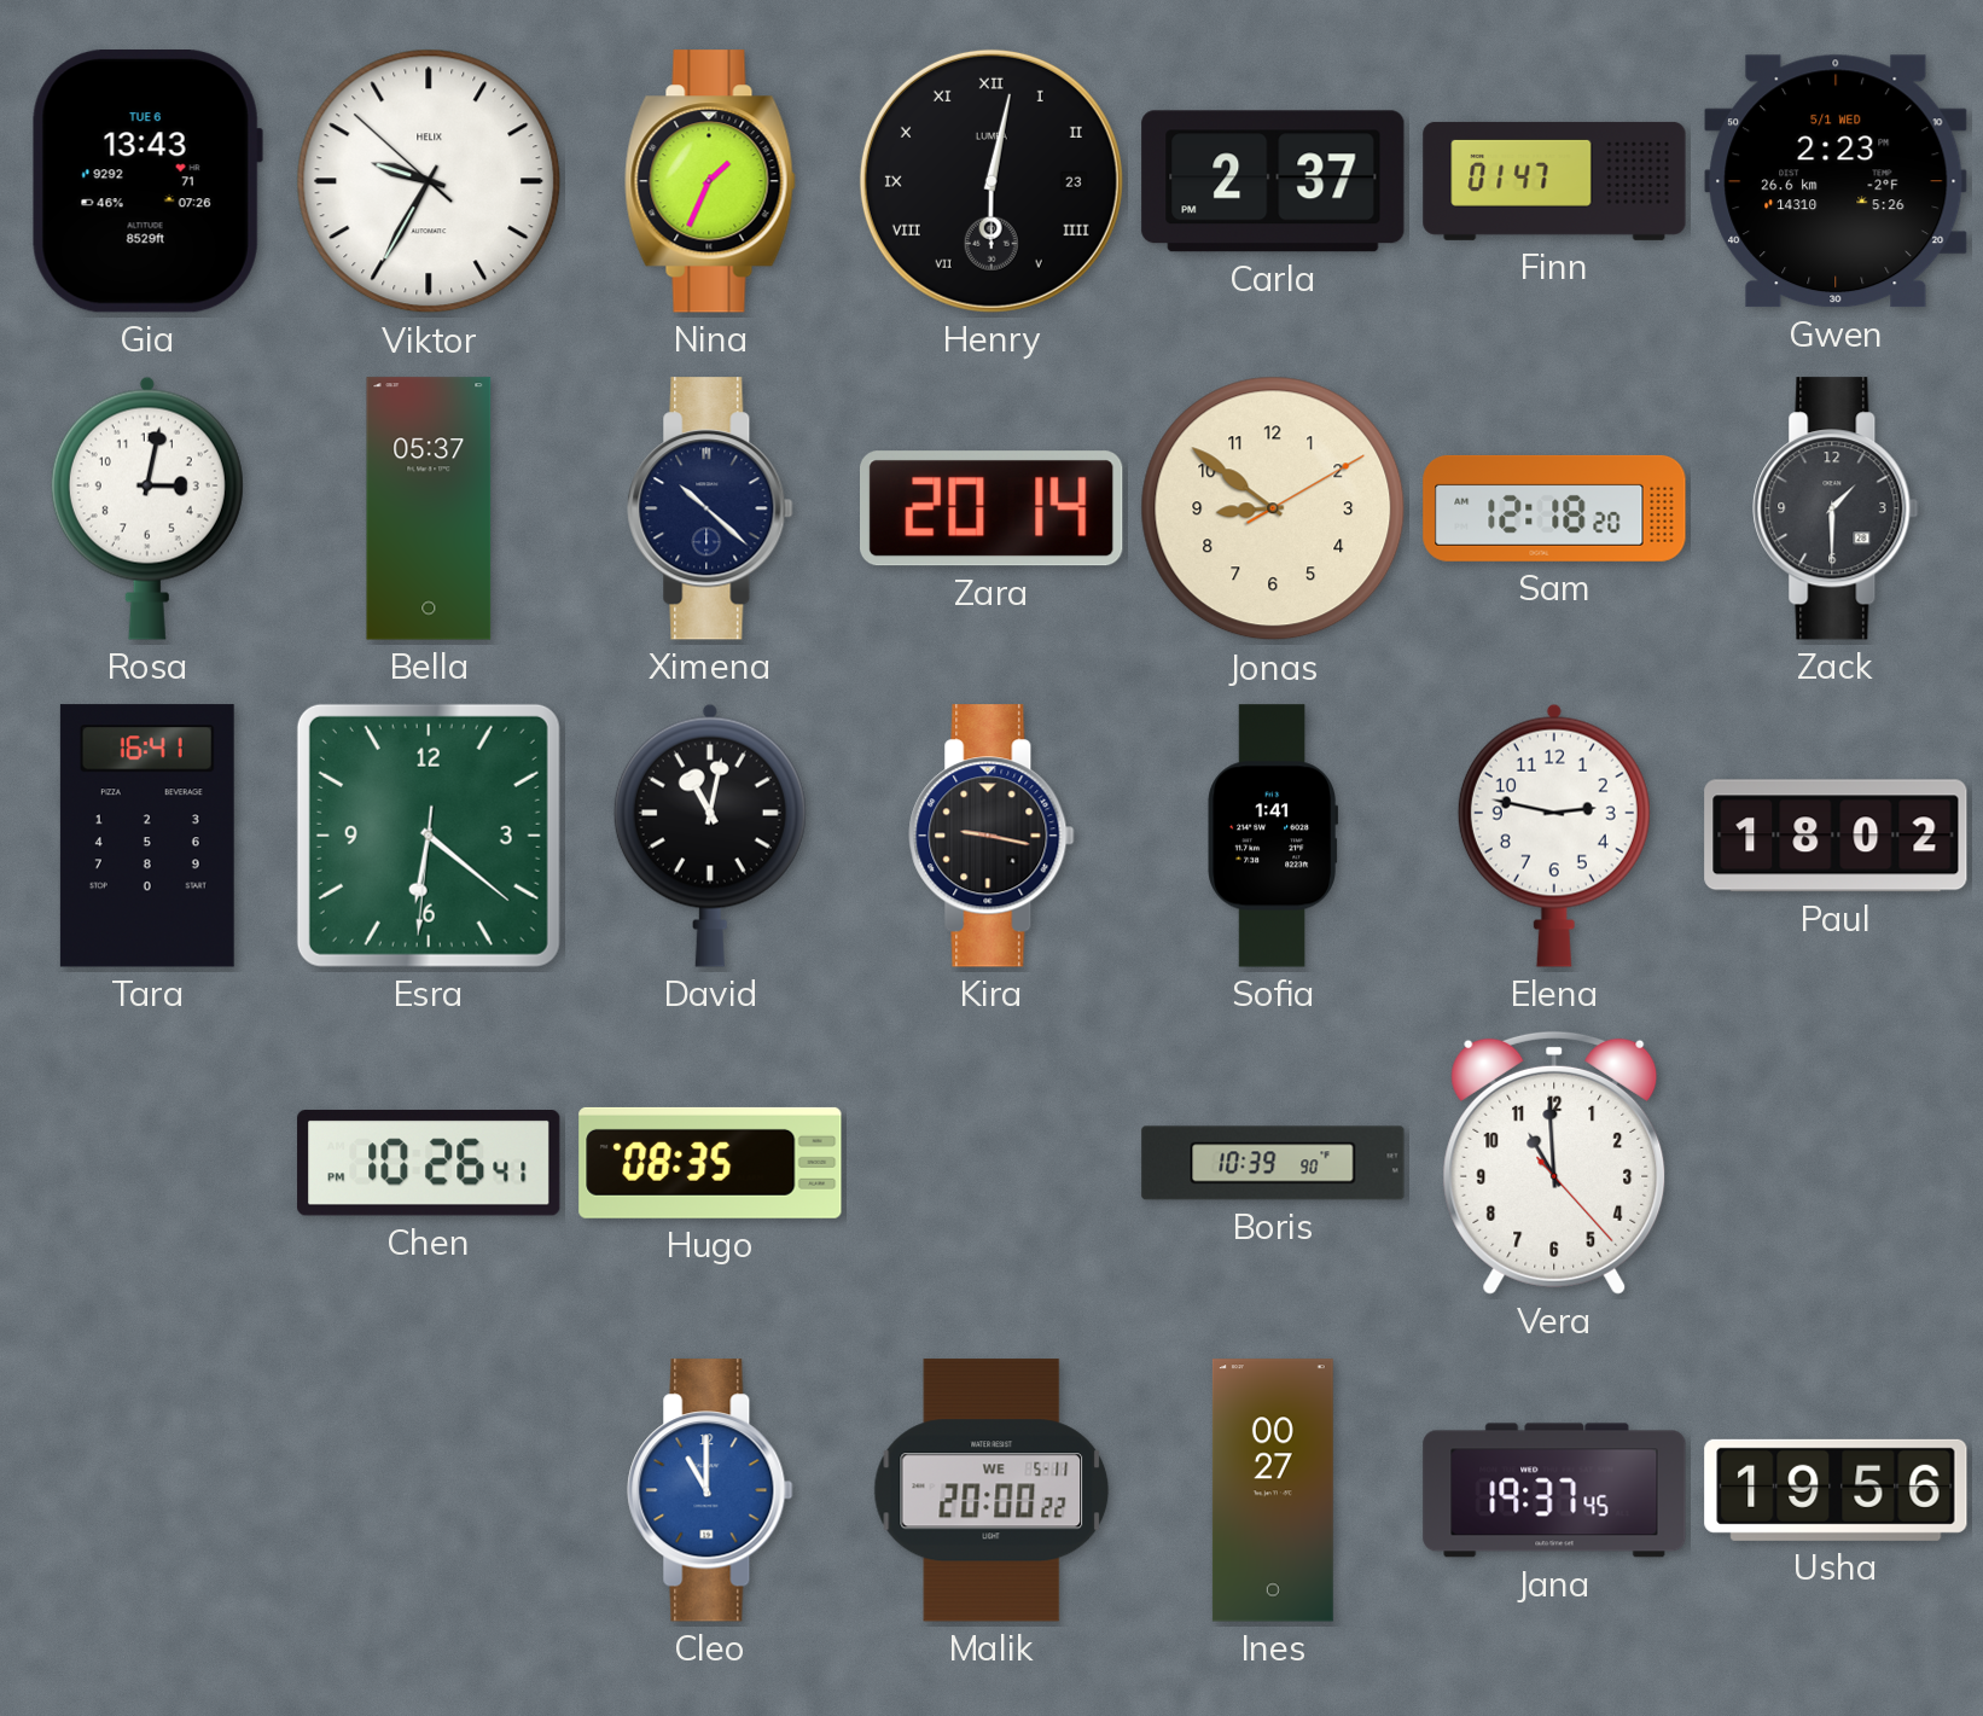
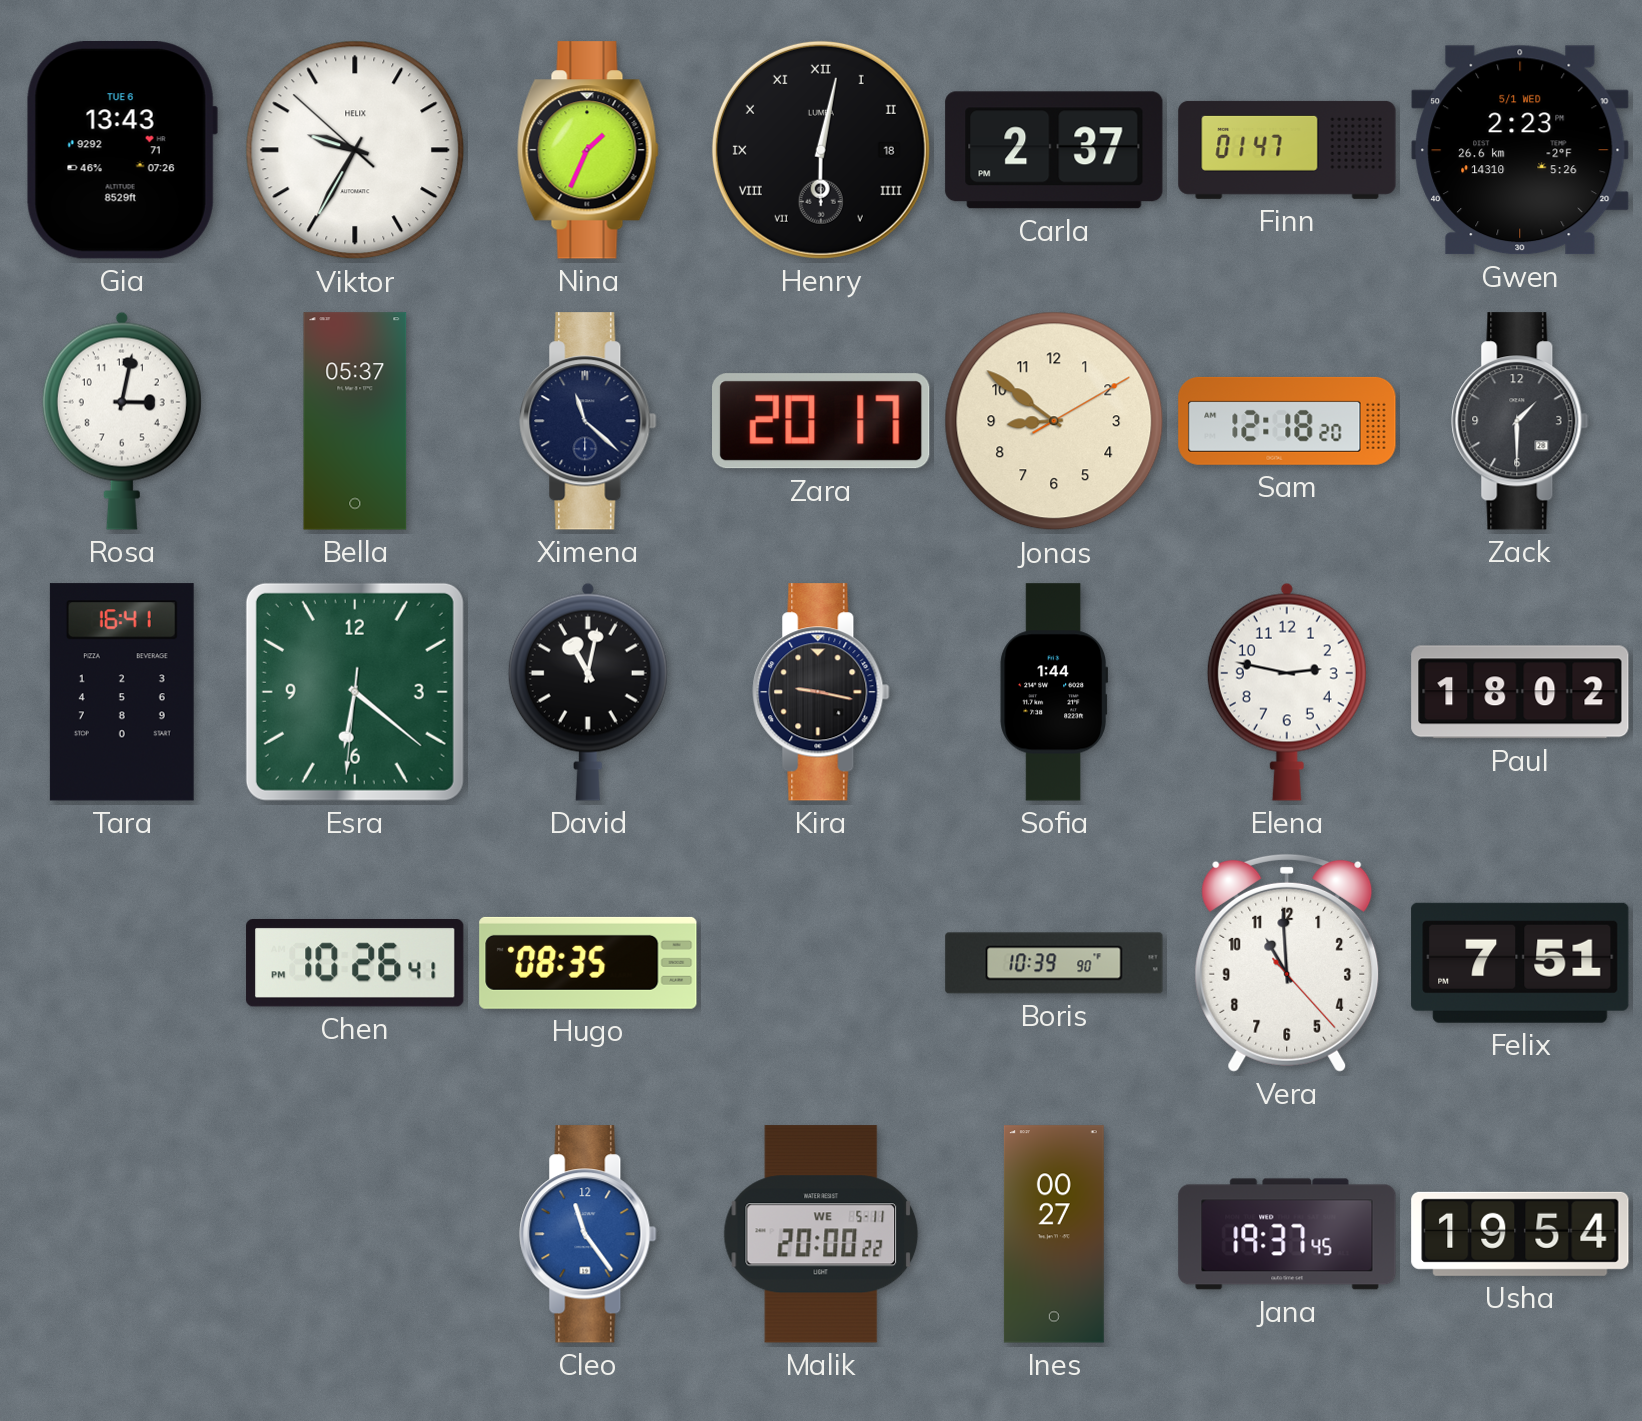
Henry date: 23 -> 18 (821, 150)
Ximena: 10:22 -> 11:22 (588, 421)
Zara: 20:14 -> 20:17 (822, 421)
Sofia: 1:41 -> 1:44 (1054, 692)
Felix: none -> 7:51 (1520, 963)
Cleo: 11:00 -> 11:24 (588, 1234)
Usha: 19:56 -> 19:54 (1520, 1234)
